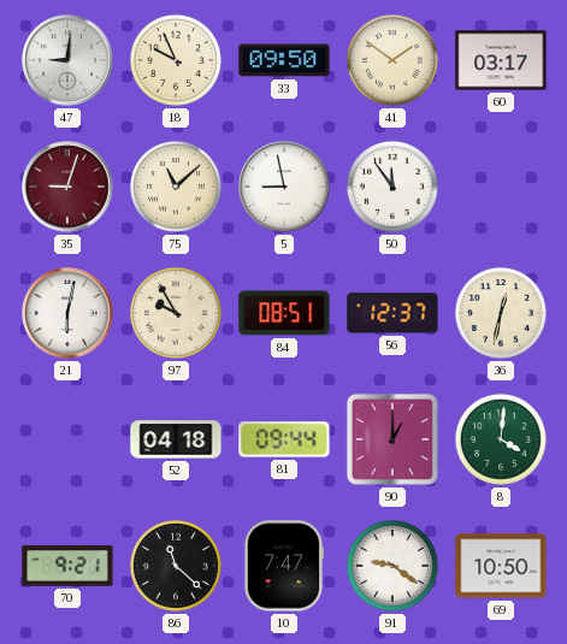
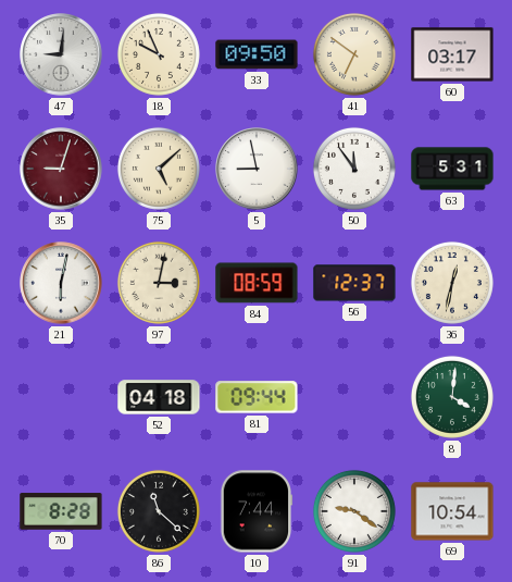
41: 1:51 -> 6:51 (354, 54)
75: 11:08 -> 5:08 (159, 169)
63: none -> 5:31 (452, 169)
97: 9:55 -> 3:02 (159, 283)
84: 08:51 -> 08:59 (257, 283)
90: 1:00 -> none (392, 439)
70: 9:21 -> 8:28 (61, 511)
10: 7:47 -> 7:44 (257, 511)
69: 10:50 -> 10:54 (452, 511)
